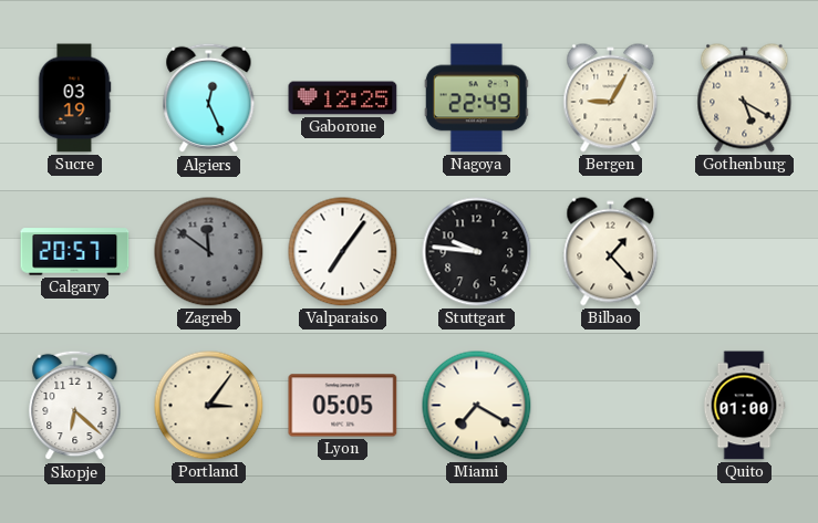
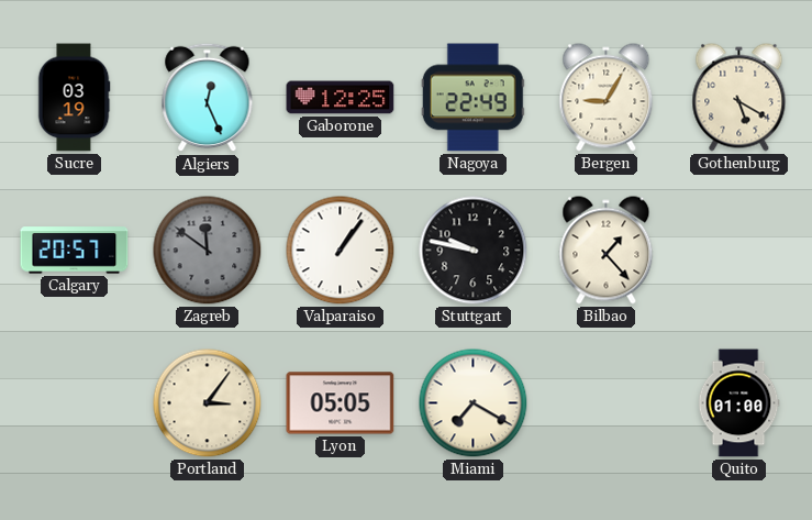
Valparaiso: 7:06 -> 1:06 (341, 251)
Stuttgart: 9:46 -> 9:47 (474, 251)
Skopje: 6:22 -> none (75, 406)
